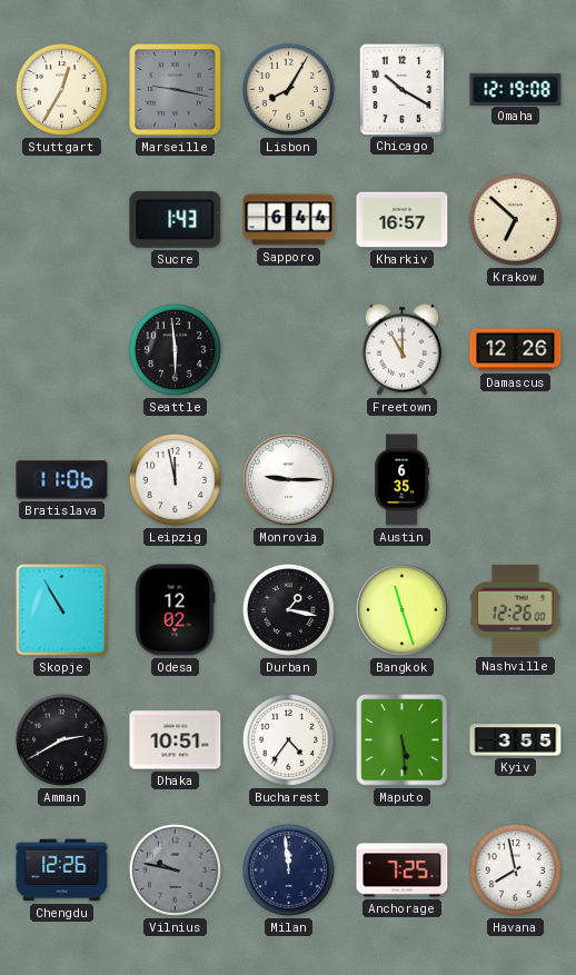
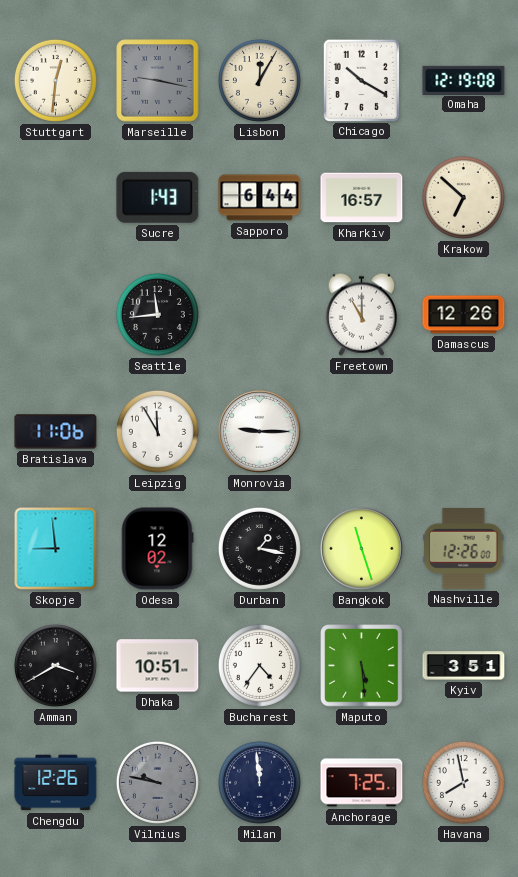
Stuttgart: 12:35 -> 12:31 (55, 80)
Lisbon: 8:05 -> 12:05 (259, 80)
Seattle: 5:59 -> 11:44 (157, 314)
Leipzig: 11:58 -> 11:55 (157, 431)
Austin: 6:35 -> none (403, 480)
Skopje: 10:55 -> 8:59 (56, 549)
Amman: 2:40 -> 3:40 (55, 665)
Kyiv: 3:55 -> 3:51 (464, 666)
